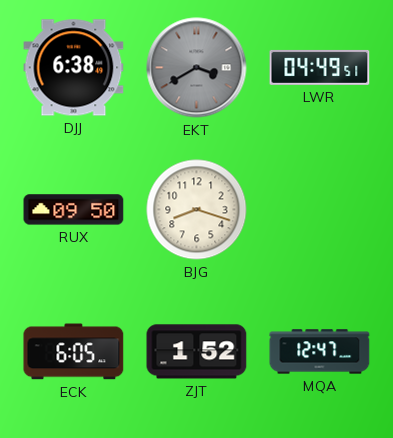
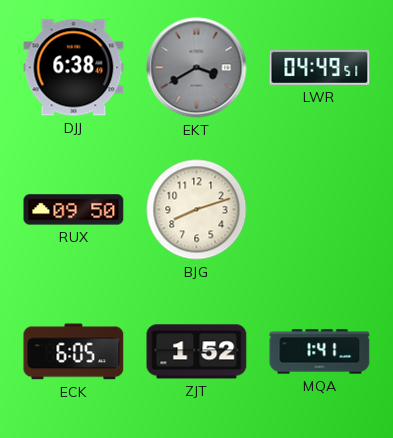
BJG: 8:18 -> 8:12 (197, 210)
MQA: 12:47 -> 1:41 (320, 352)
